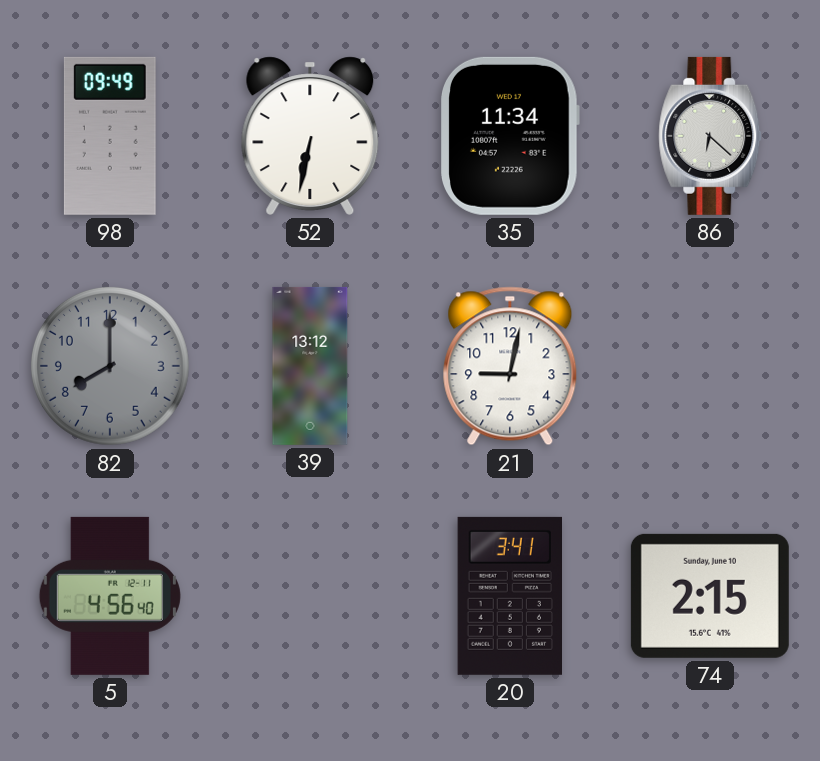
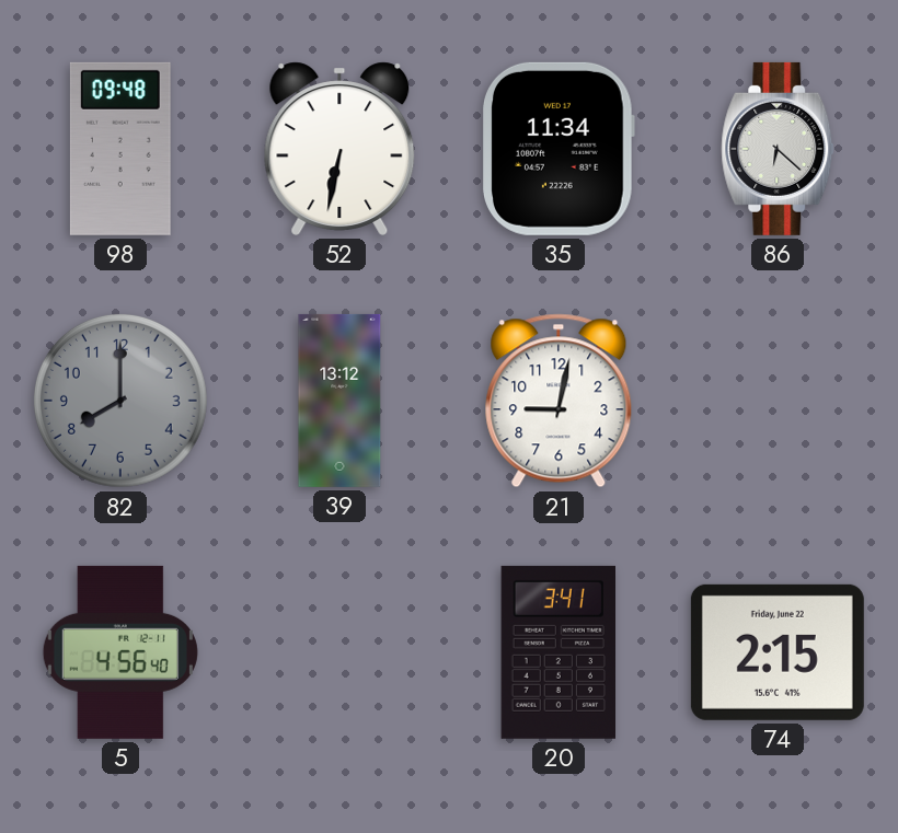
98: 09:49 -> 09:48 (120, 149)
74 date: Sunday, June 10 -> Friday, June 22 (778, 652)
